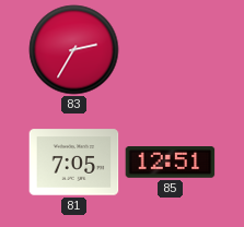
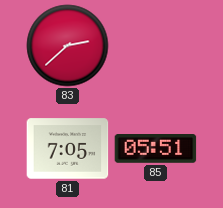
83: 2:35 -> 2:38 (68, 46)
85: 12:51 -> 05:51 (156, 149)
